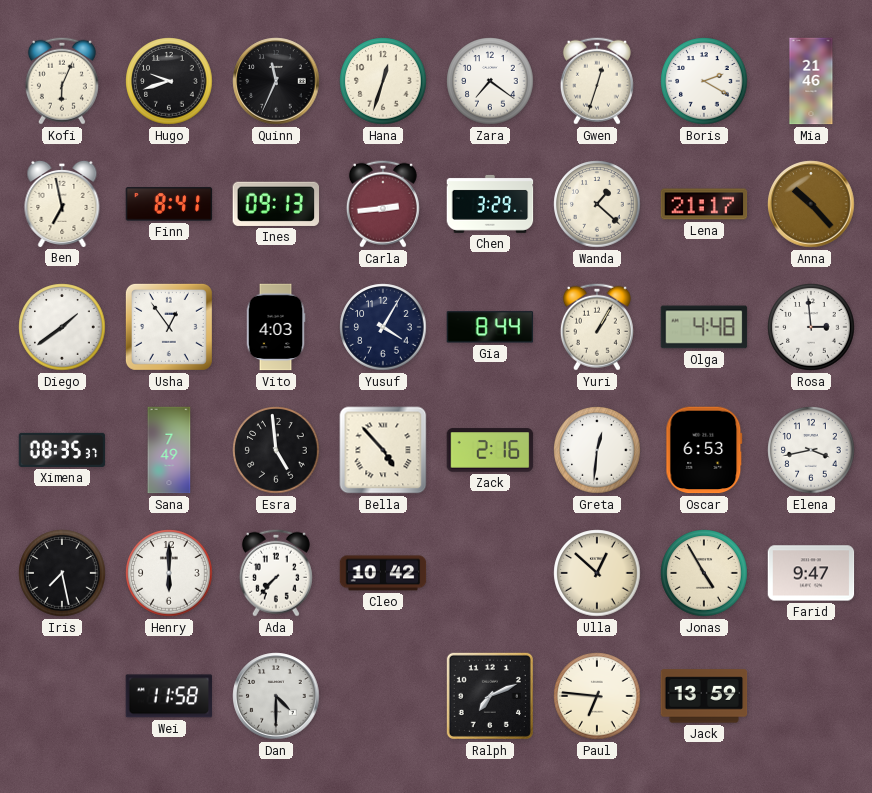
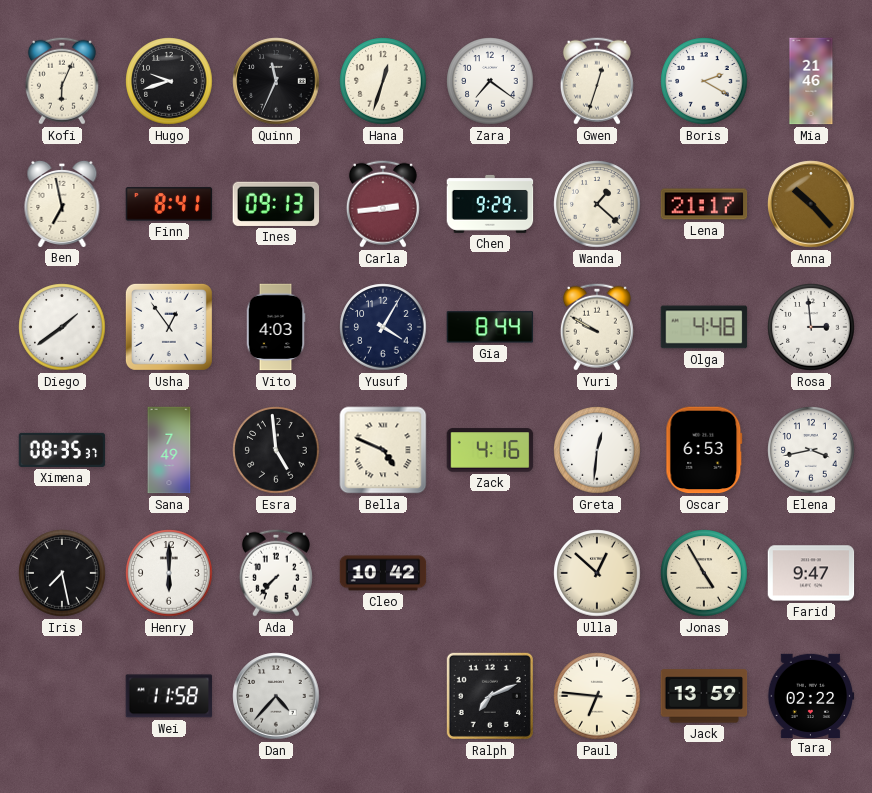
Chen: 3:29 -> 9:29 (490, 204)
Yuri: 1:05 -> 9:50 (597, 327)
Bella: 4:53 -> 4:49 (383, 450)
Zack: 2:16 -> 4:16 (490, 450)
Dan: 4:30 -> 4:37 (276, 696)
Tara: none -> 02:22 (811, 695)
